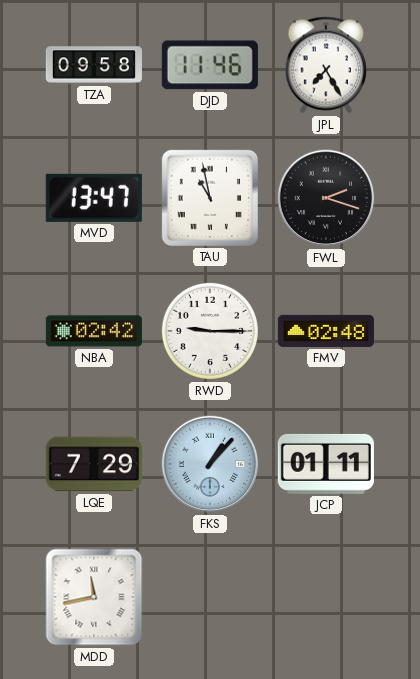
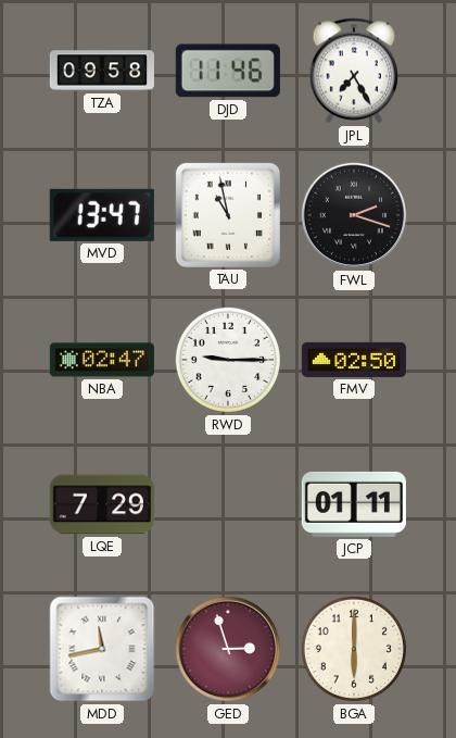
NBA: 02:42 -> 02:47 (102, 360)
FMV: 02:48 -> 02:50 (354, 360)
FKS: 1:07 -> none (210, 464)
GED: none -> 2:57 (228, 649)
BGA: none -> 6:00 (354, 649)
